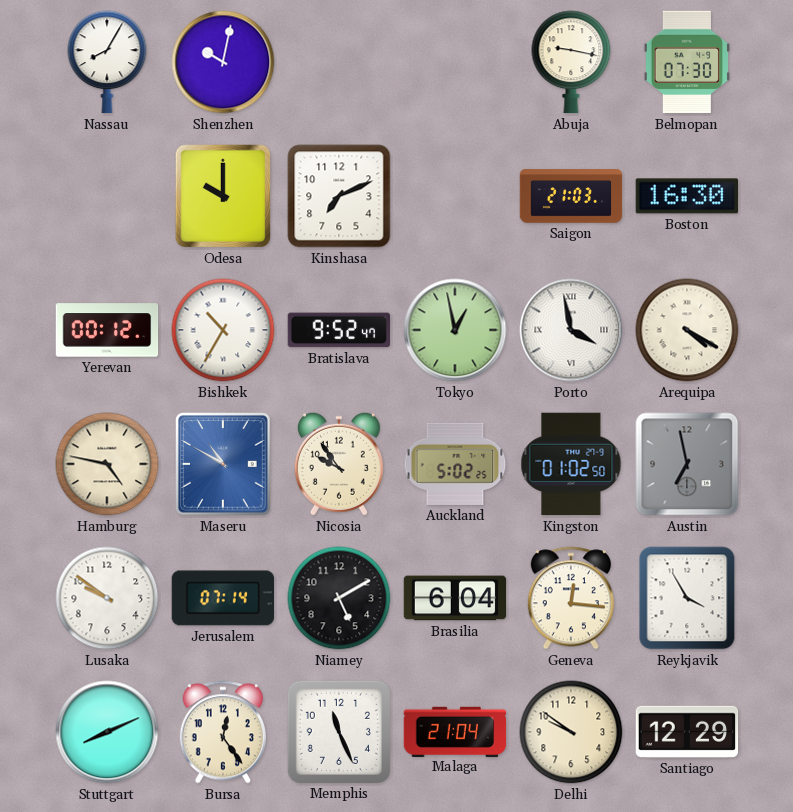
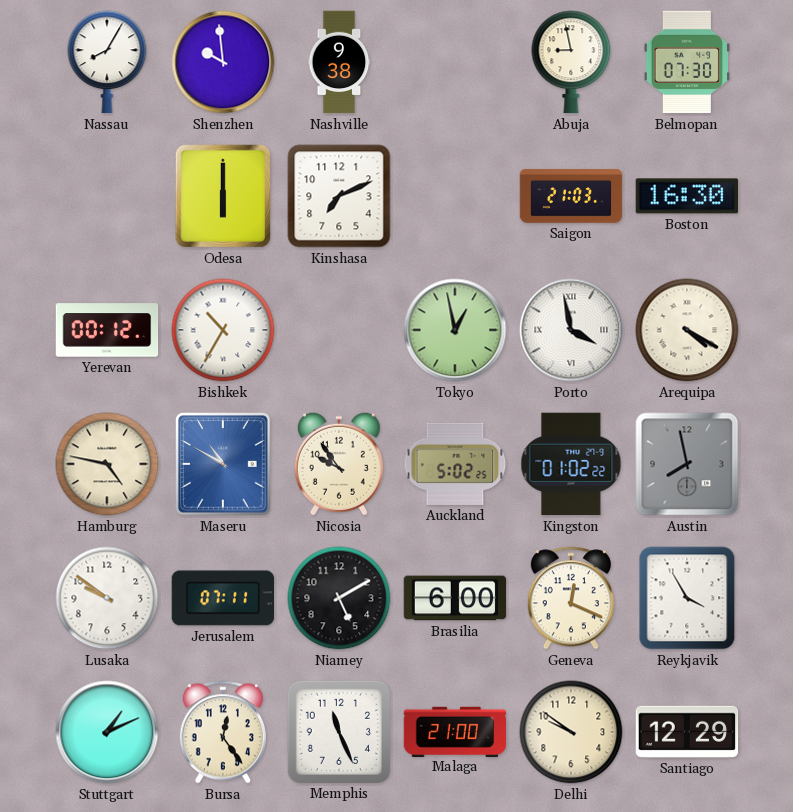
Shenzhen: 10:02 -> 9:59 (223, 62)
Nashville: none -> 9:38 (339, 62)
Abuja: 9:17 -> 8:58 (571, 62)
Odesa: 10:00 -> 6:00 (223, 196)
Bratislava: 9:52 -> none (339, 330)
Kingston: 01:02:50 -> 01:02:22 (571, 464)
Austin: 6:58 -> 7:58 (687, 464)
Jerusalem: 07:14 -> 07:11 (223, 598)
Brasilia: 6:04 -> 6:00 (455, 598)
Geneva: 12:16 -> 12:19 (571, 598)
Stuttgart: 8:11 -> 1:11 (107, 732)
Malaga: 21:04 -> 21:00 (455, 731)
